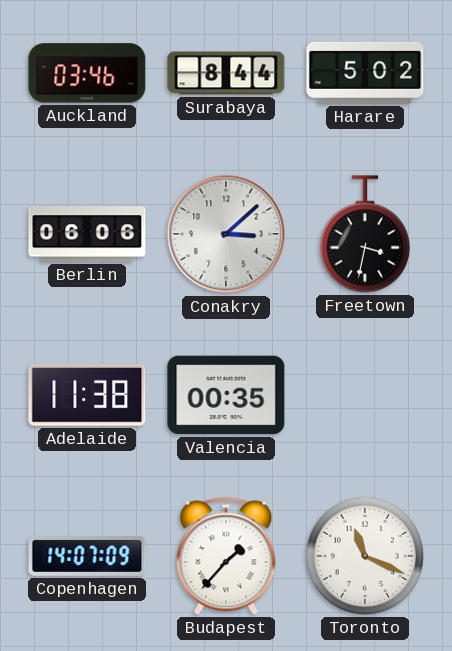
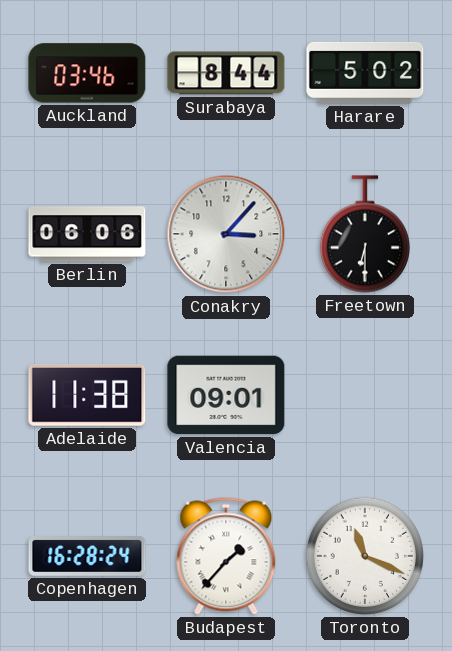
Conakry: 3:08 -> 3:07 (226, 234)
Freetown: 3:32 -> 6:30 (365, 234)
Valencia: 00:35 -> 09:01 (226, 395)
Copenhagen: 14:07 -> 16:28 (87, 556)
